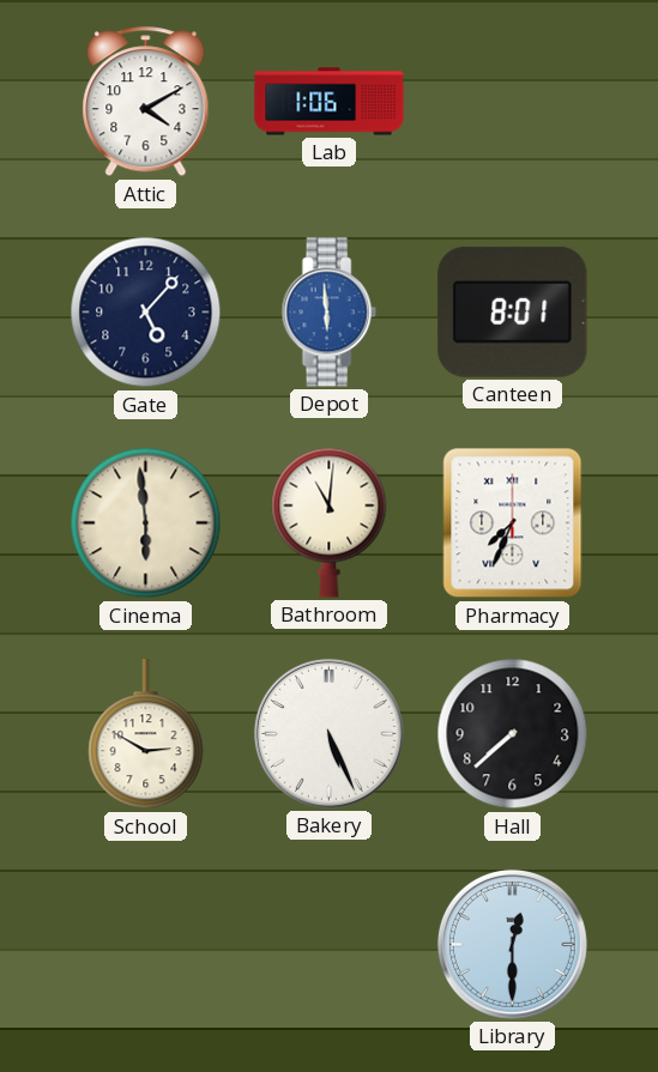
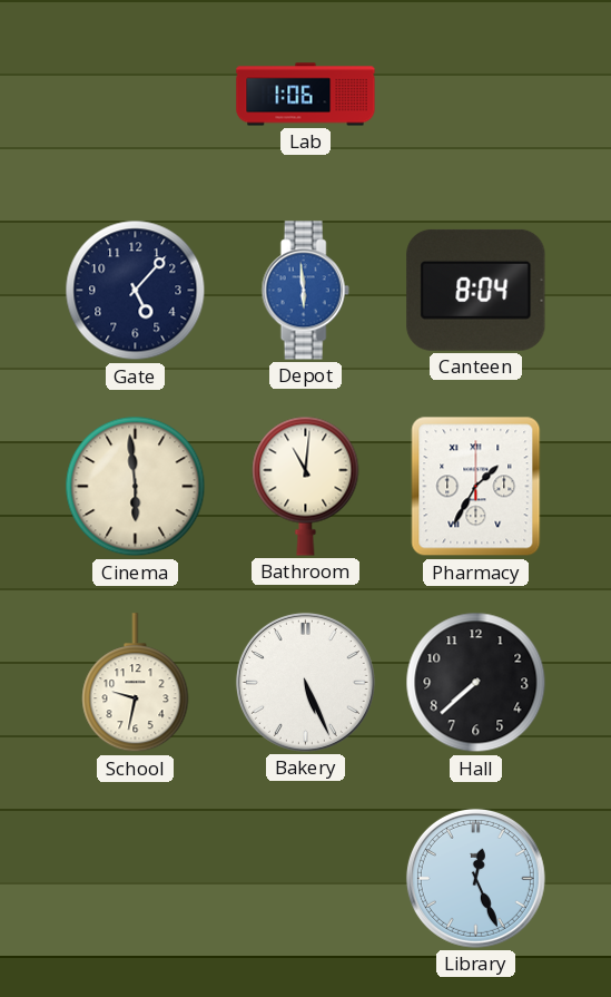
Attic: 4:10 -> none (146, 102)
Canteen: 8:01 -> 8:04 (476, 290)
Pharmacy: 7:34 -> 1:35 (476, 487)
School: 2:50 -> 9:32 (136, 683)
Library: 12:30 -> 12:26 (475, 878)
